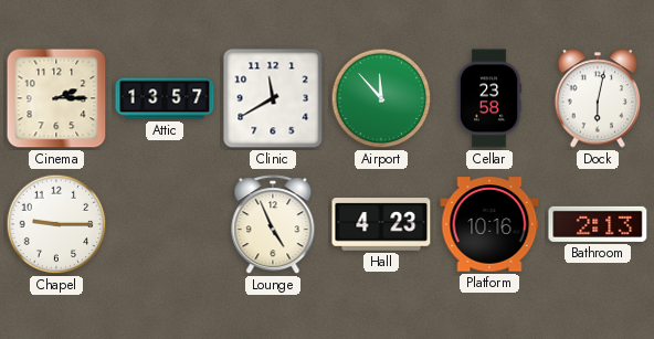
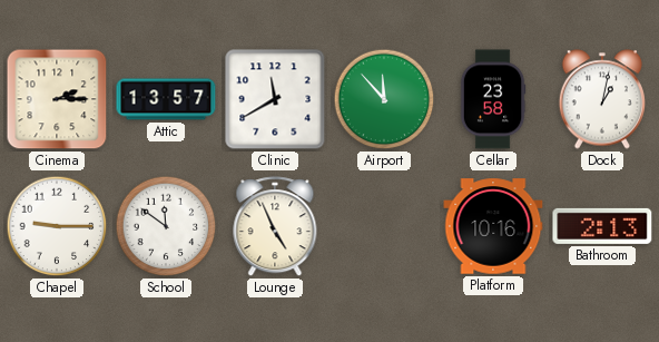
Dock: 6:02 -> 1:02 (601, 99)
School: none -> 11:51 (166, 226)
Hall: 4:23 -> none (381, 224)
